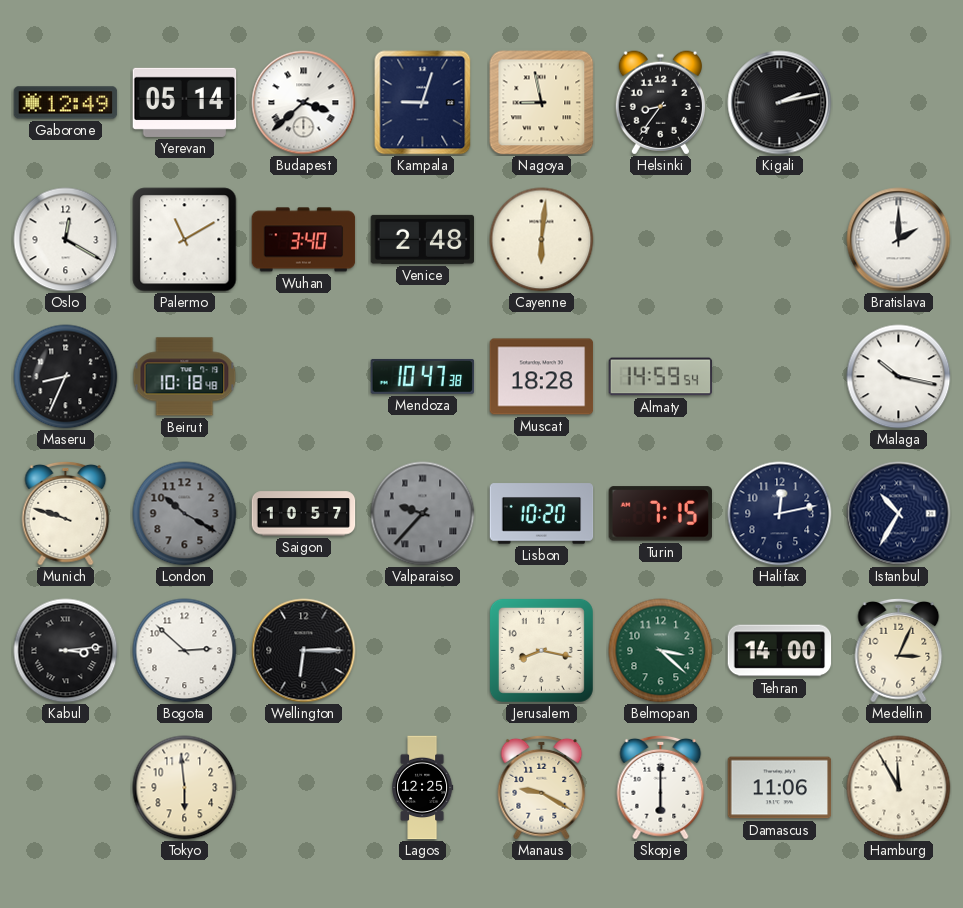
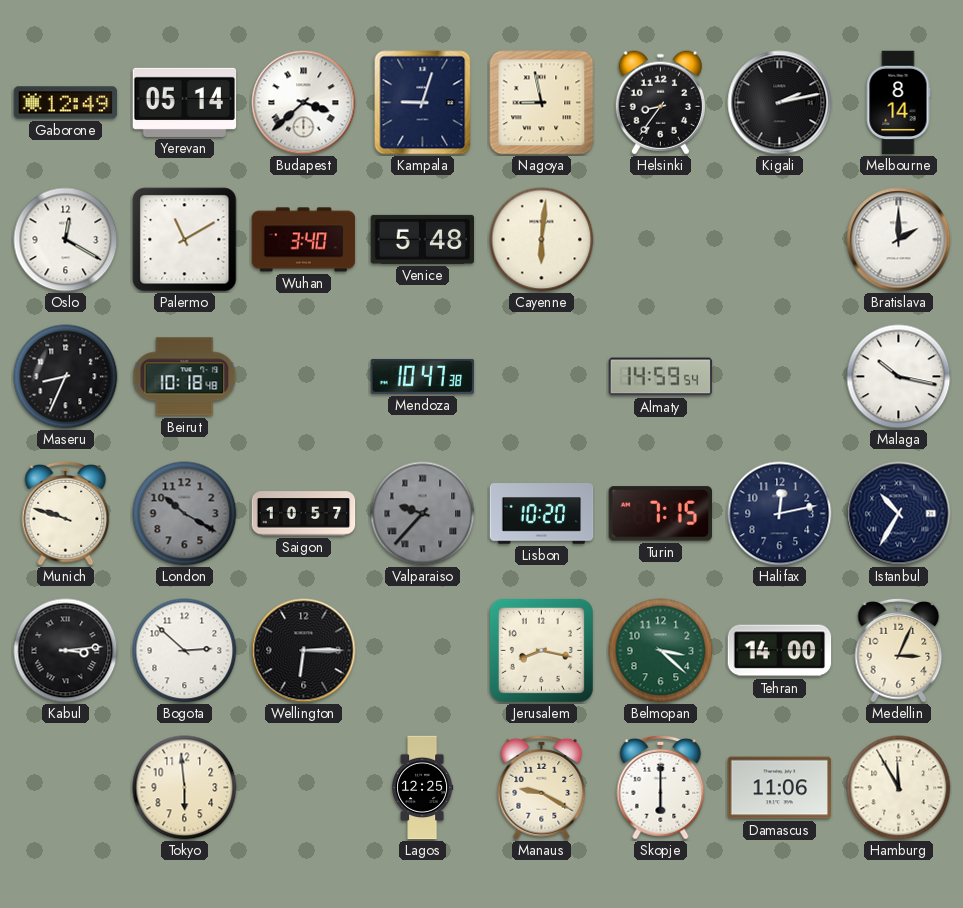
Melbourne: none -> 8:14 (898, 103)
Venice: 2:48 -> 5:48 (423, 239)
Muscat: 18:28 -> none (542, 377)
